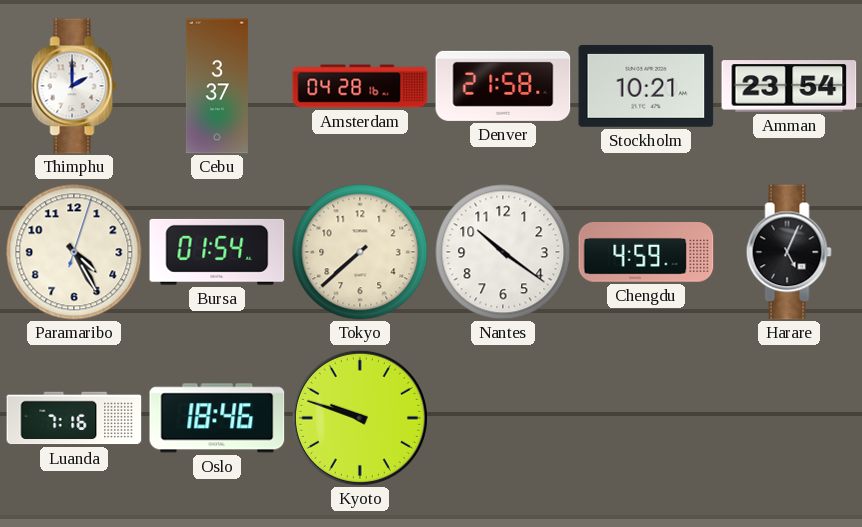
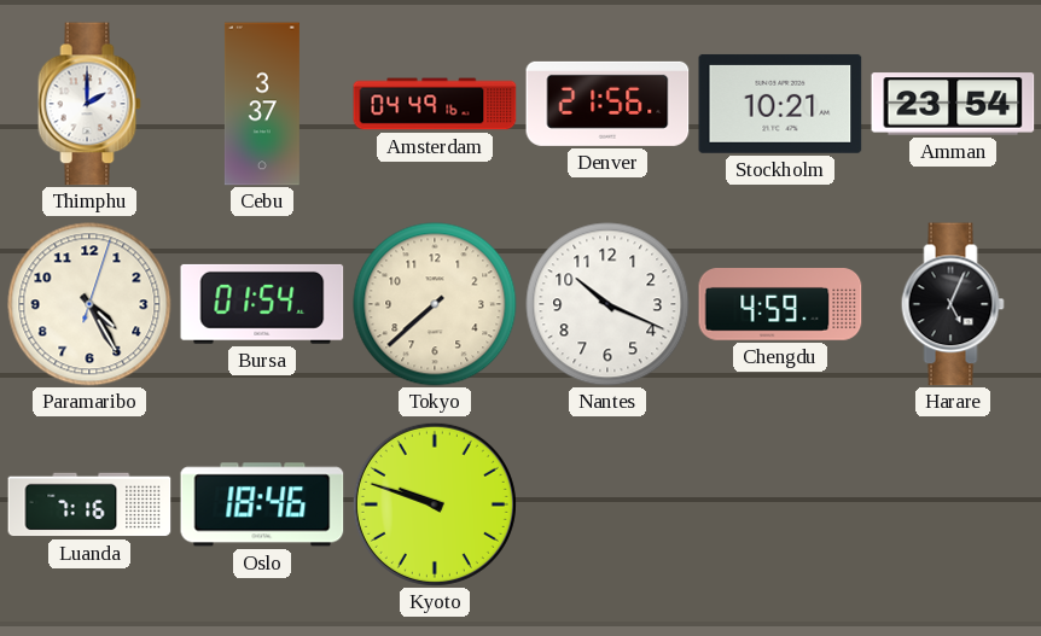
Amsterdam: 04:28 -> 04:49 (435, 104)
Denver: 21:58 -> 21:56 (607, 104)
Nantes: 10:21 -> 10:19 (607, 304)
